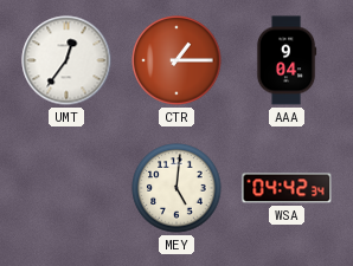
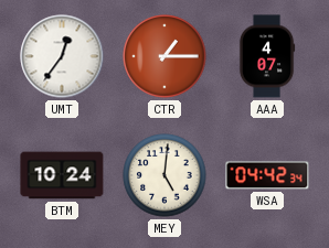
AAA: 9:04 -> 4:07 (267, 56)
BTM: none -> 10:24 (62, 175)
